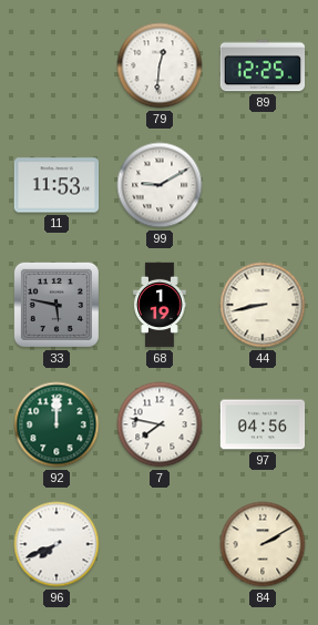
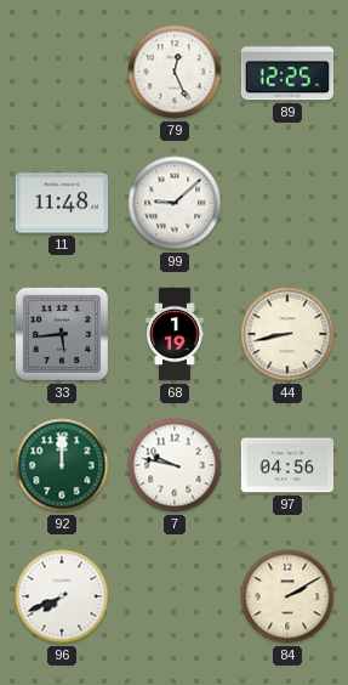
79: 12:31 -> 12:26 (175, 72)
11: 11:53 -> 11:48 (62, 203)
99: 9:10 -> 9:08 (175, 203)
33: 5:47 -> 5:44 (62, 334)
7: 7:47 -> 9:47 (175, 465)
